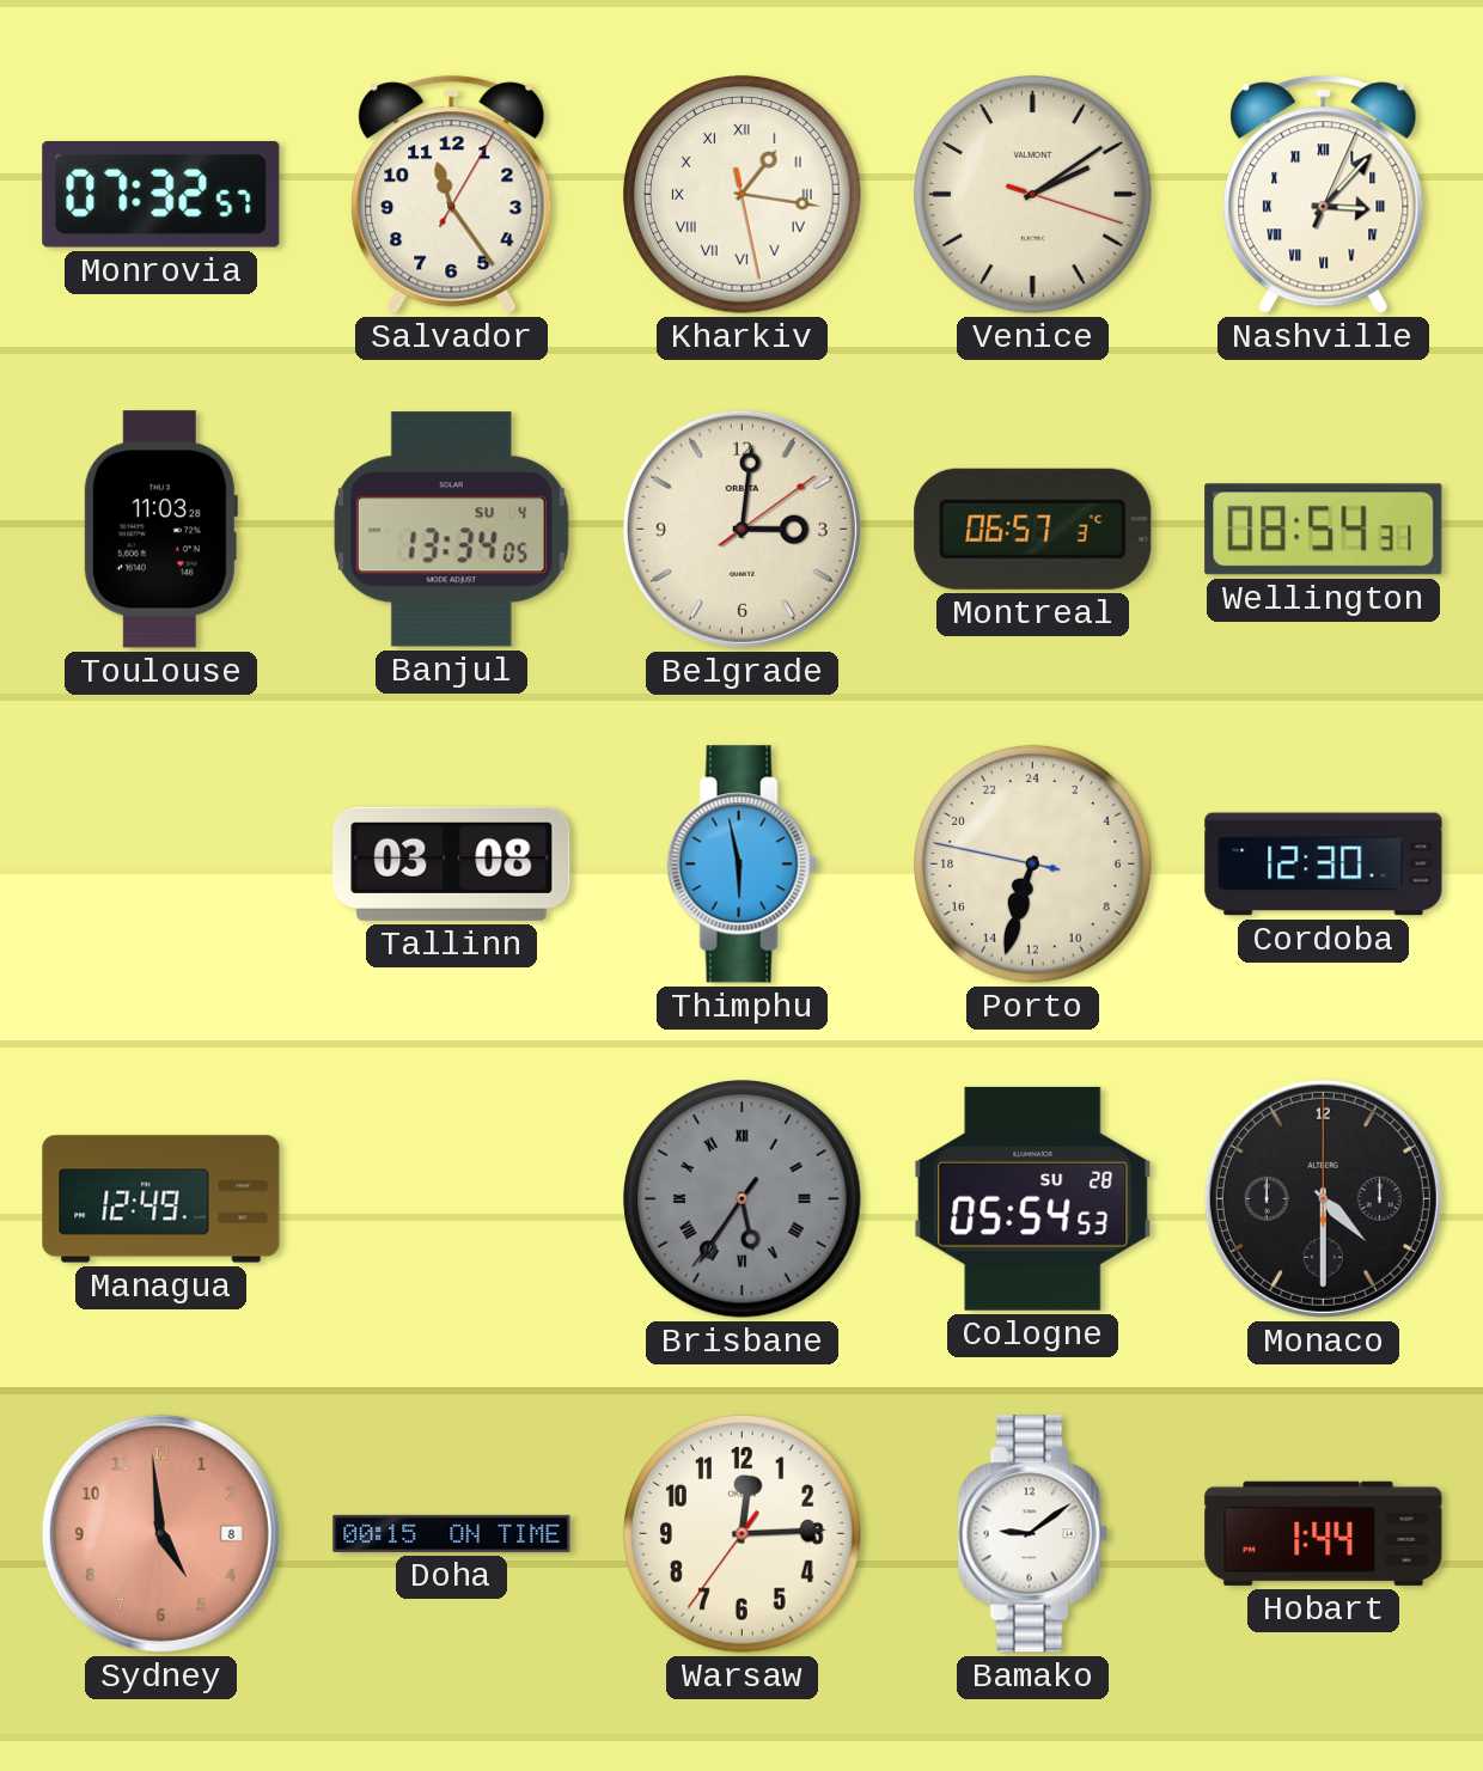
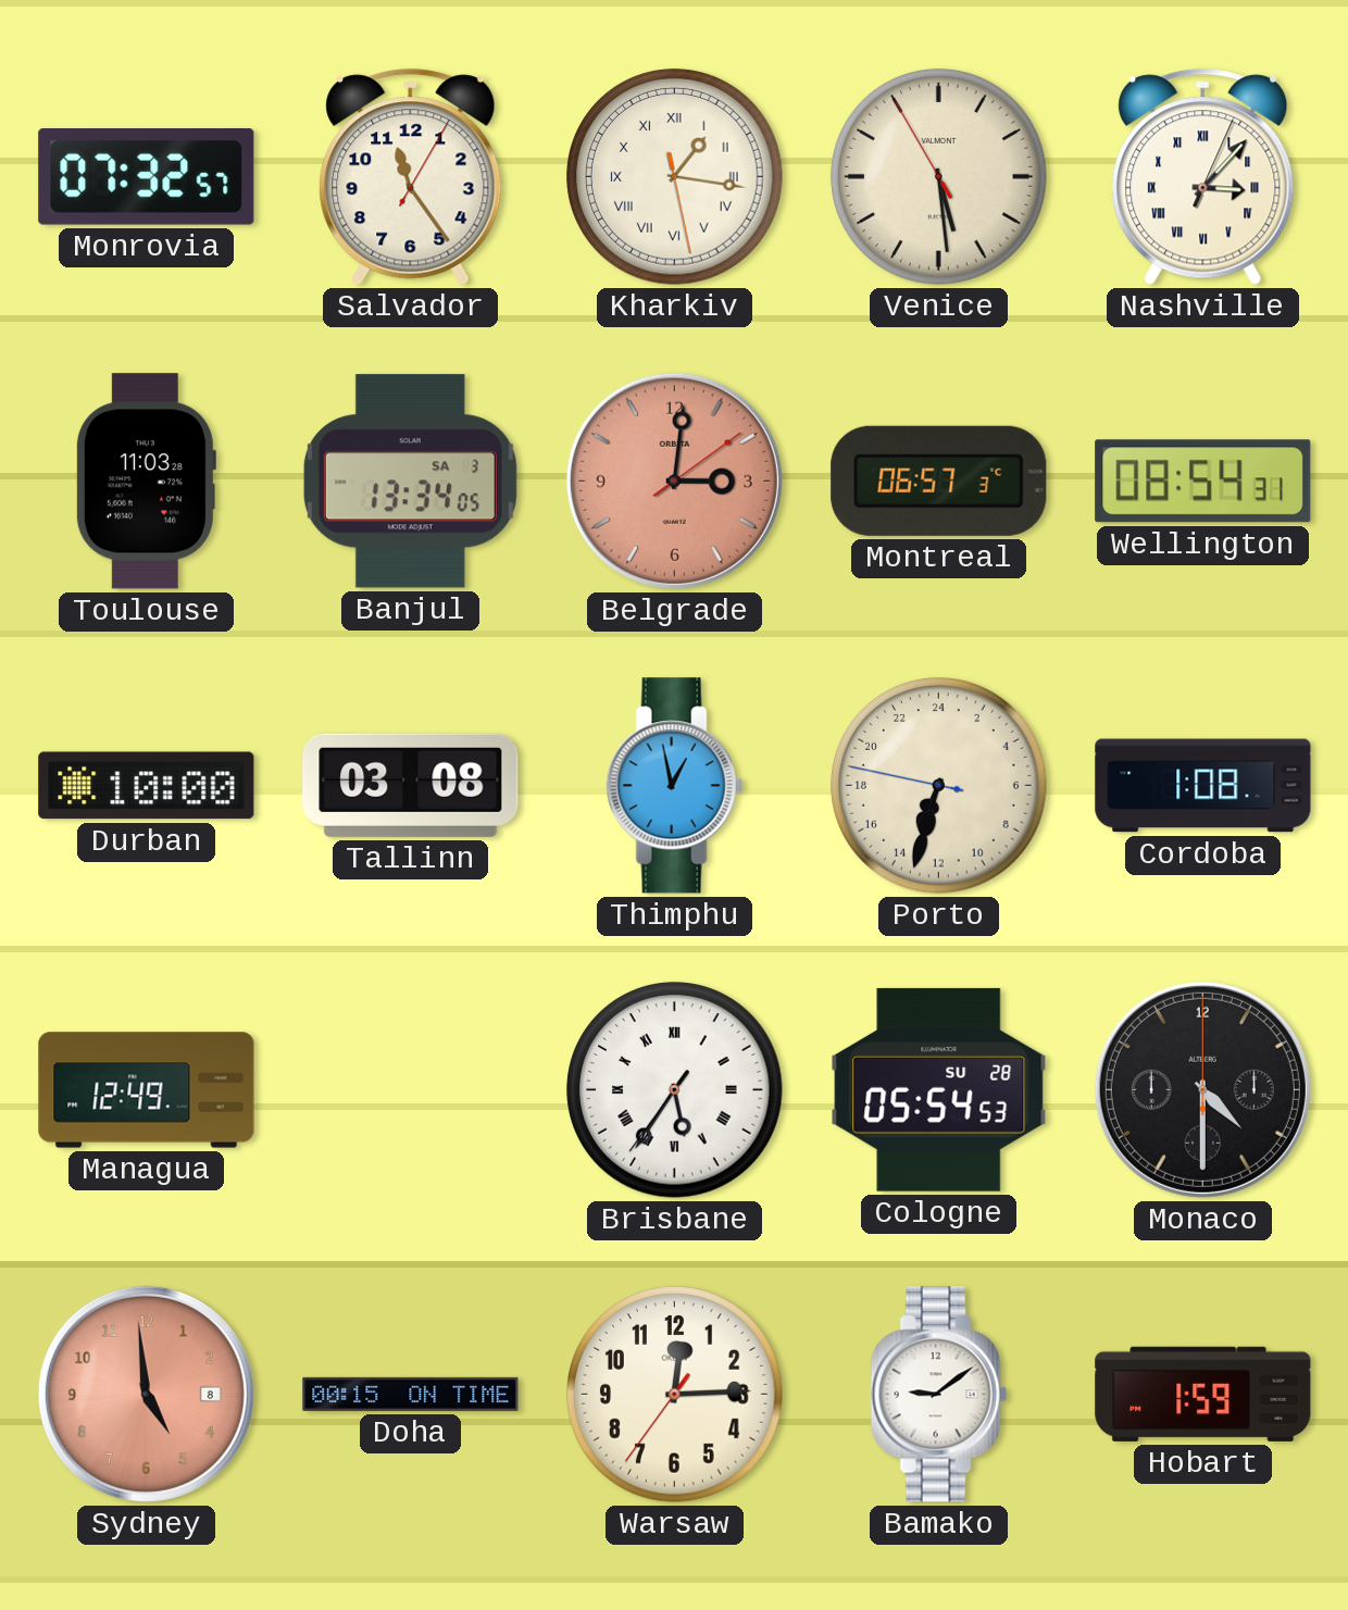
Venice: 2:09 -> 5:28 (939, 177)
Banjul date: SU 4 -> SA 3 (410, 482)
Belgrade dial: cream -> salmon (674, 480)
Durban: none -> 10:00 (147, 786)
Thimphu: 5:58 -> 12:58 (674, 786)
Cordoba: 12:30 -> 1:08 (1203, 786)
Brisbane dial: grey -> white (675, 1090)
Hobart: 1:44 -> 1:59 (1203, 1394)
